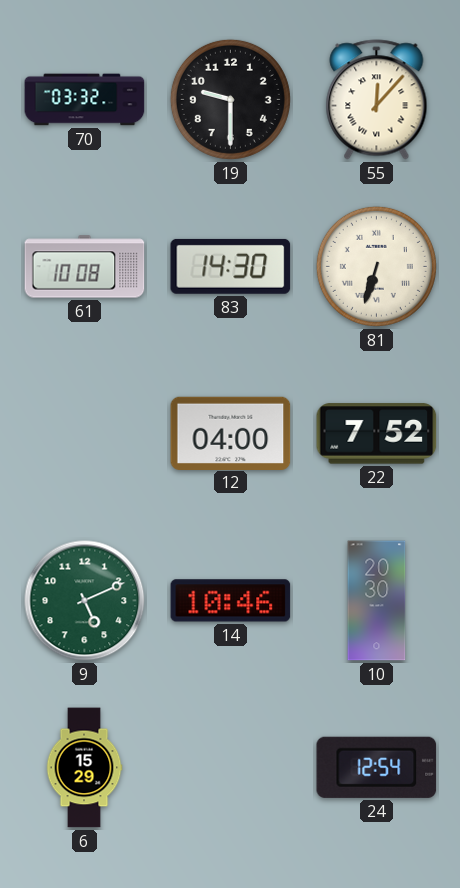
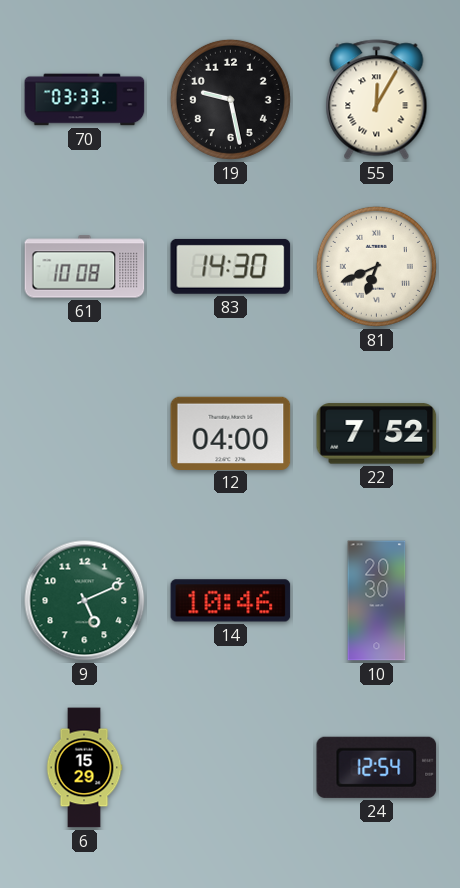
70: 03:32 -> 03:33 (85, 100)
19: 9:30 -> 9:28 (230, 99)
55: 12:07 -> 12:05 (377, 100)
81: 6:33 -> 6:41 (376, 266)
